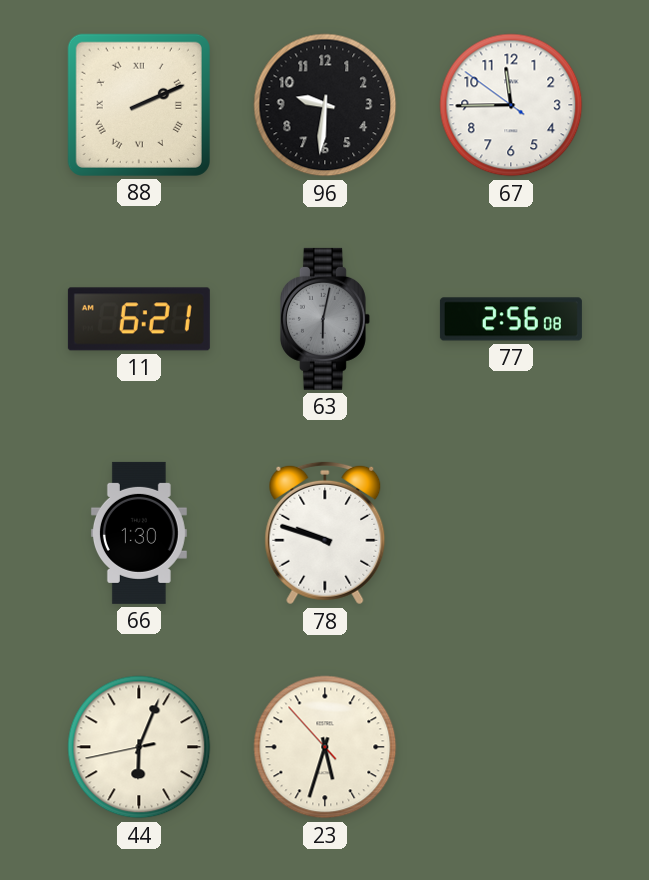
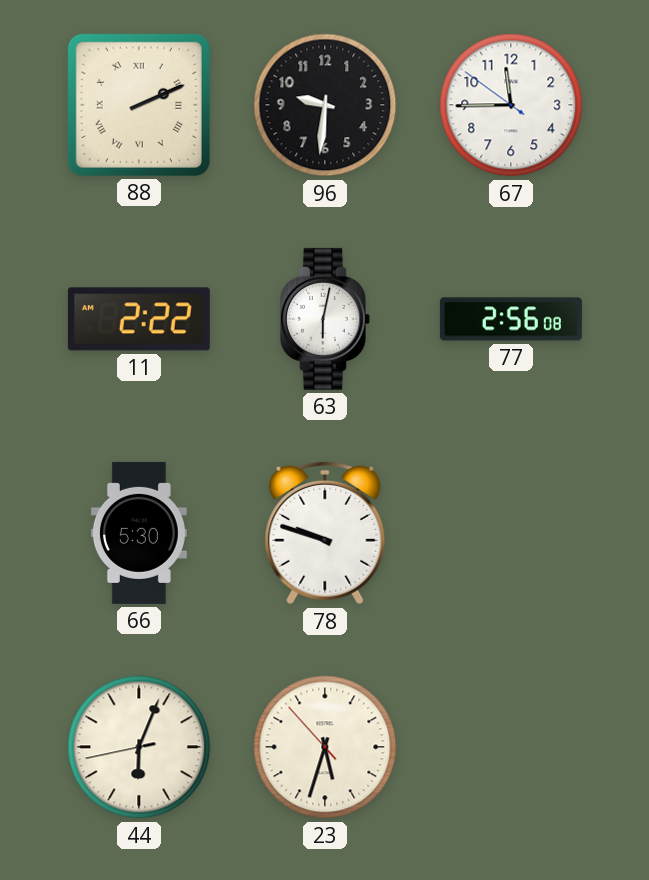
11: 6:21 -> 2:22 (139, 319)
63 dial: grey -> white (325, 319)
66: 1:30 -> 5:30 (139, 533)
